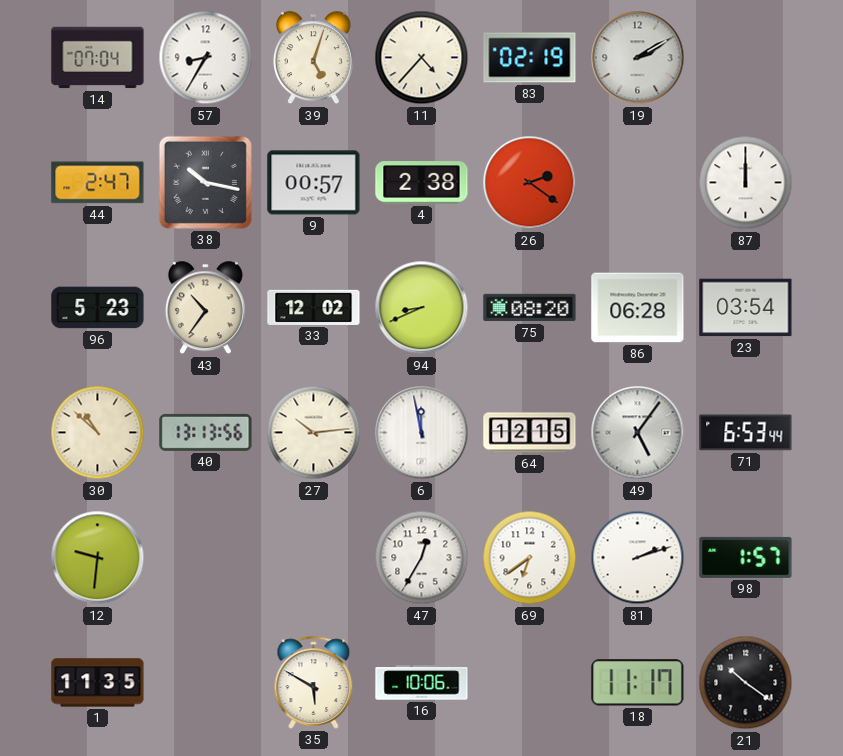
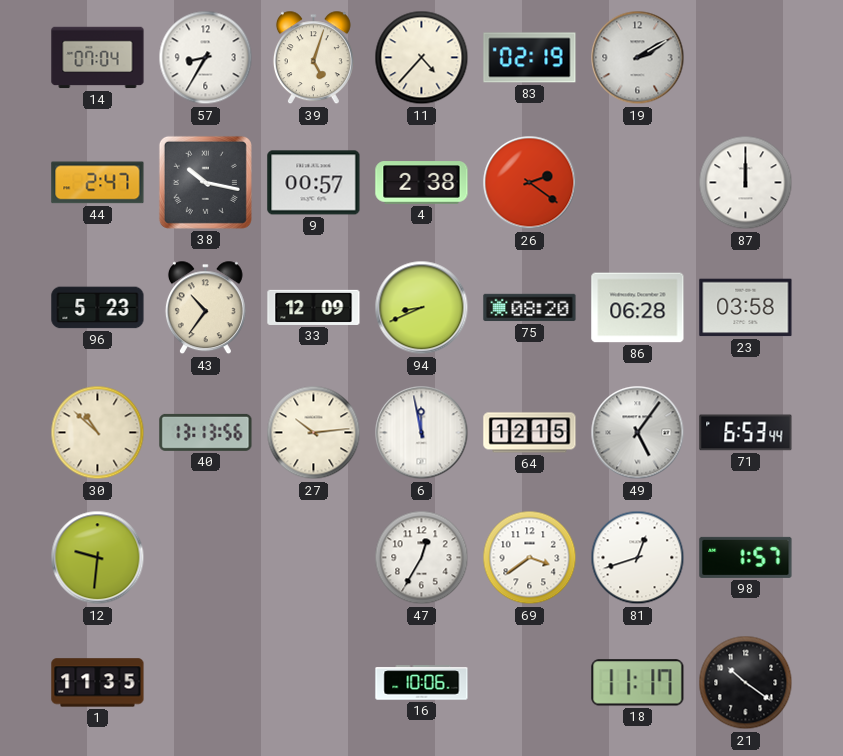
33: 12:02 -> 12:09 (314, 307)
23: 03:54 -> 03:58 (746, 308)
69: 6:39 -> 3:39 (530, 558)
81: 2:12 -> 12:42 (638, 558)
35: 5:50 -> none (314, 682)
